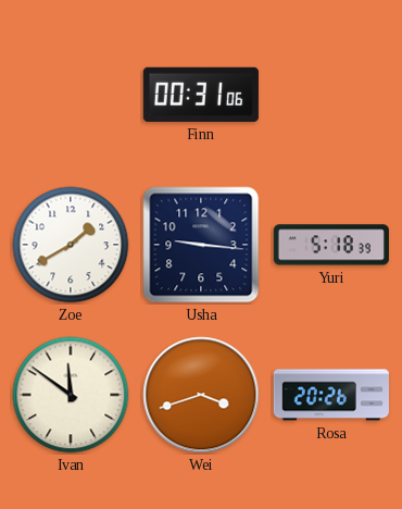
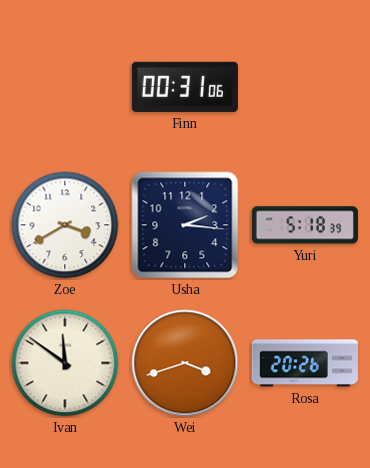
Zoe: 1:40 -> 3:40 (65, 225)
Usha: 9:16 -> 2:16 (185, 225)
